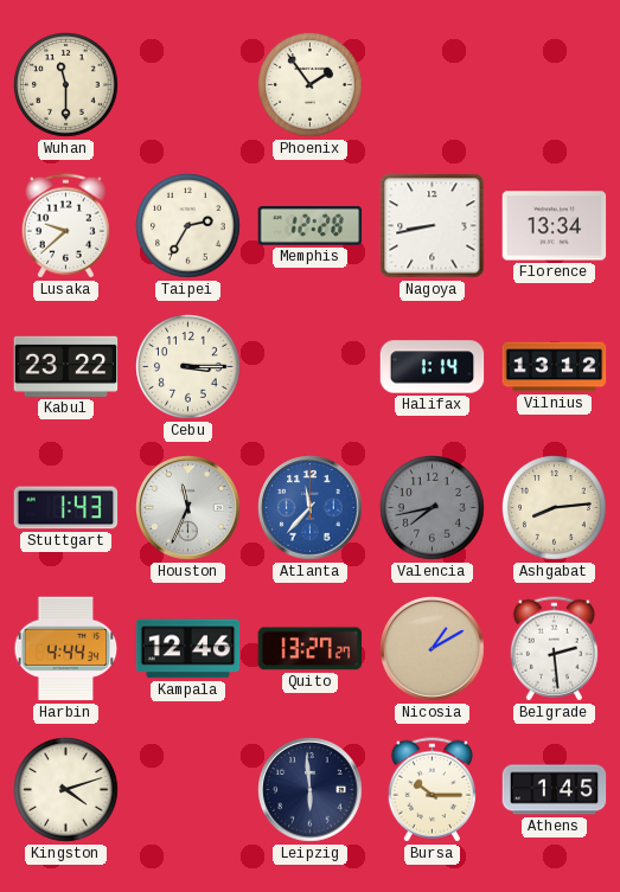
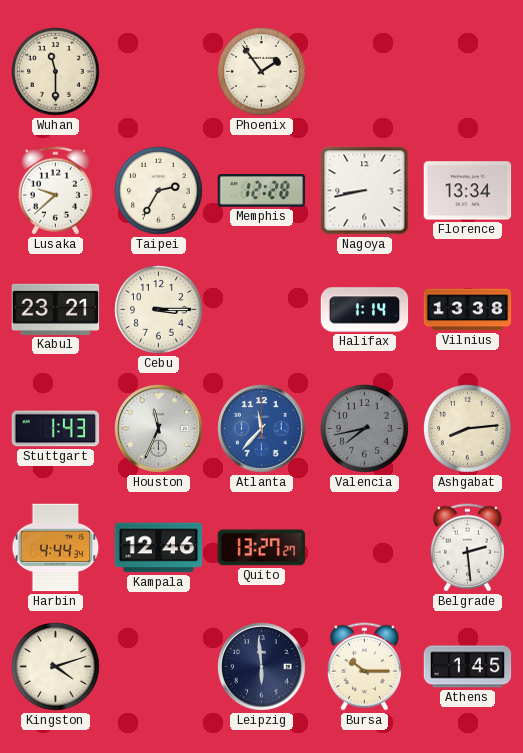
Kabul: 23:22 -> 23:21 (56, 309)
Vilnius: 13:12 -> 13:38 (468, 310)
Nicosia: 1:10 -> none (433, 649)
